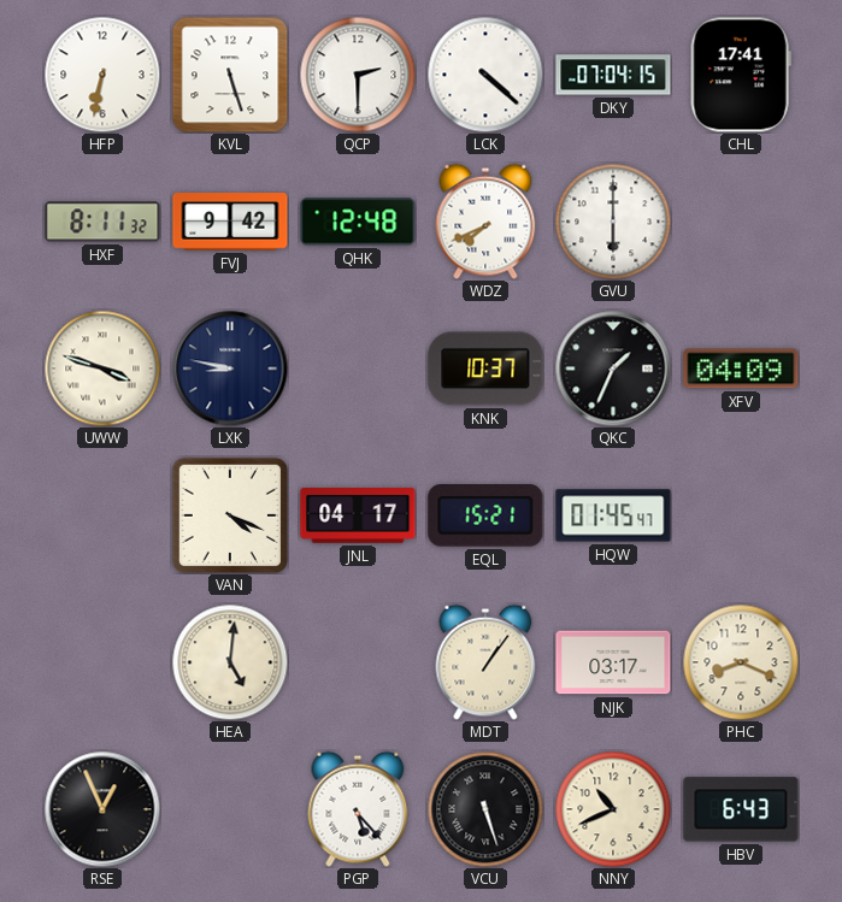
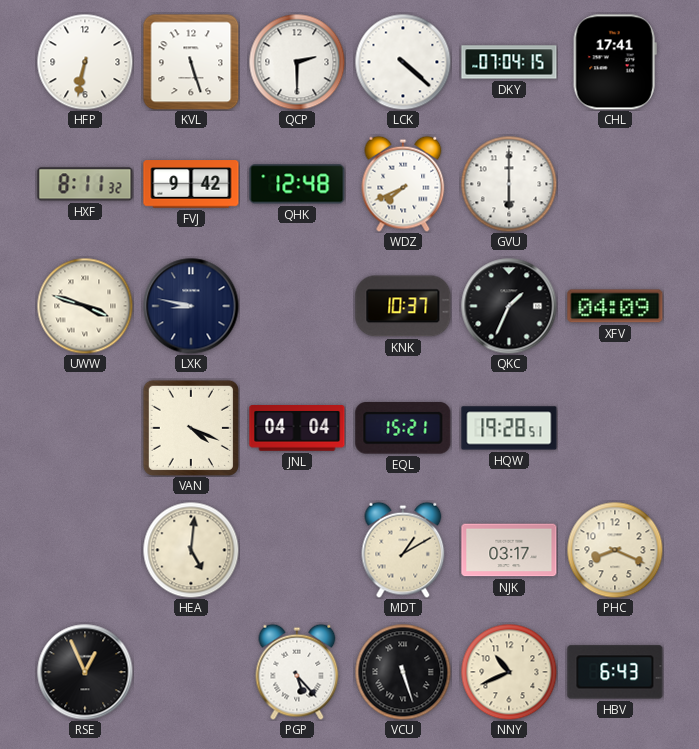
JNL: 04:17 -> 04:04 (297, 429)
HQW: 01:45 -> 19:28 (509, 428)
MDT: 1:06 -> 1:10 (403, 550)
